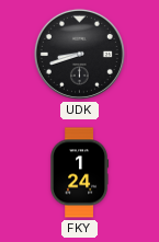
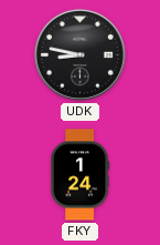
UDK: 8:42 -> 8:47 (79, 54)
